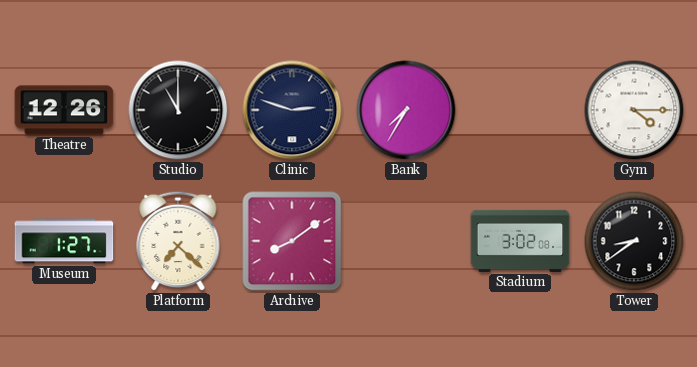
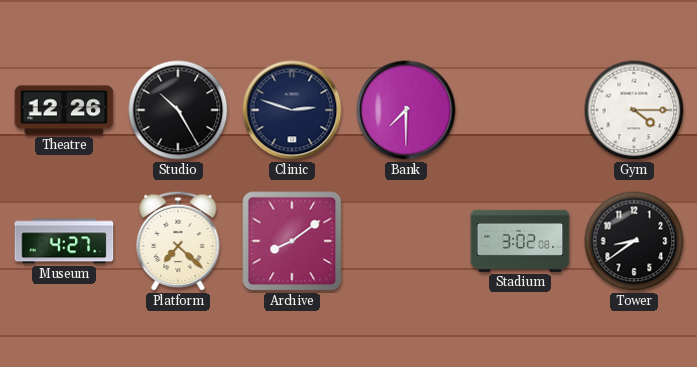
Studio: 11:00 -> 10:25 (178, 110)
Bank: 7:35 -> 7:30 (406, 110)
Museum: 1:27 -> 4:27 (64, 241)
